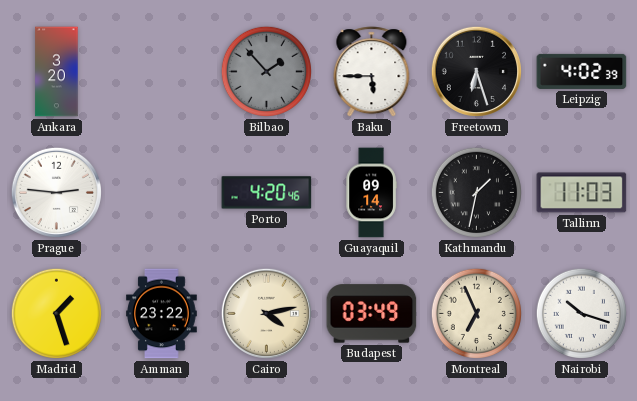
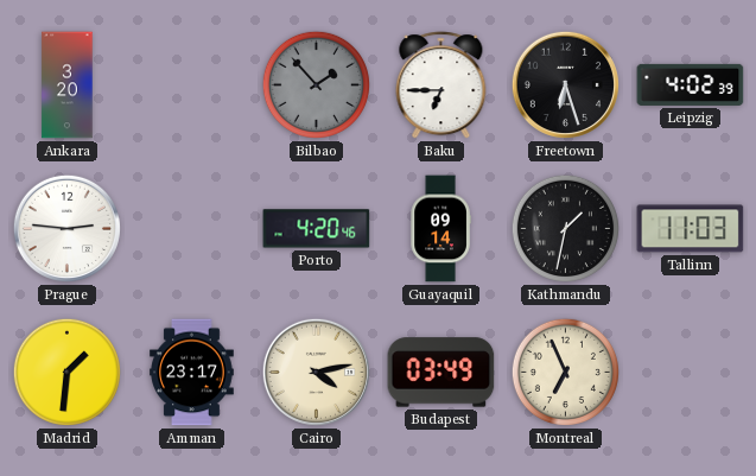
Baku: 5:45 -> 6:45 (441, 85)
Madrid: 1:27 -> 1:31 (66, 372)
Amman: 23:22 -> 23:17 (192, 373)
Nairobi: 10:18 -> none (581, 313)
